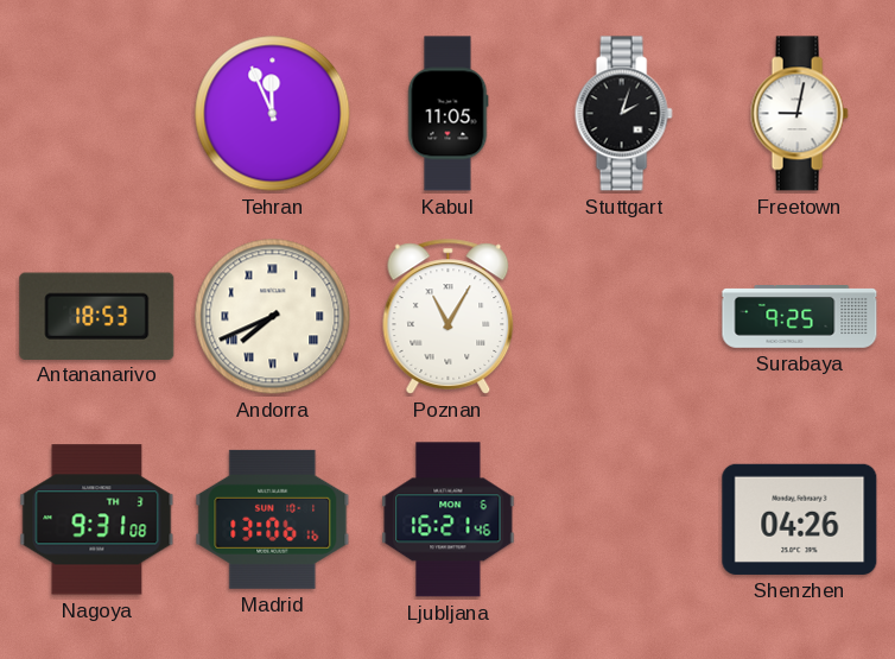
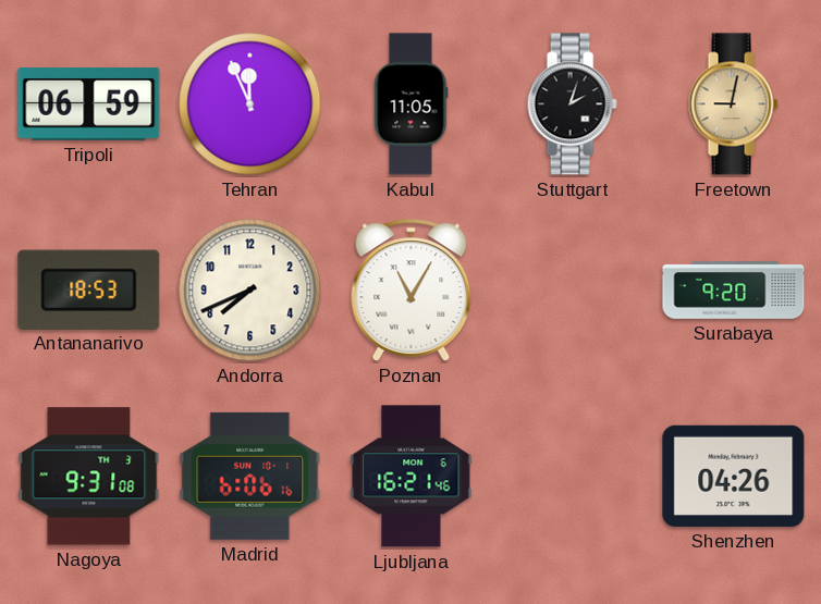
Tripoli: none -> 06:59 (89, 104)
Freetown dial: white -> champagne (733, 104)
Andorra numerals: Roman -> Arabic (250, 291)
Surabaya: 9:25 -> 9:20 (734, 291)
Madrid: 13:06 -> 6:06 (250, 476)
